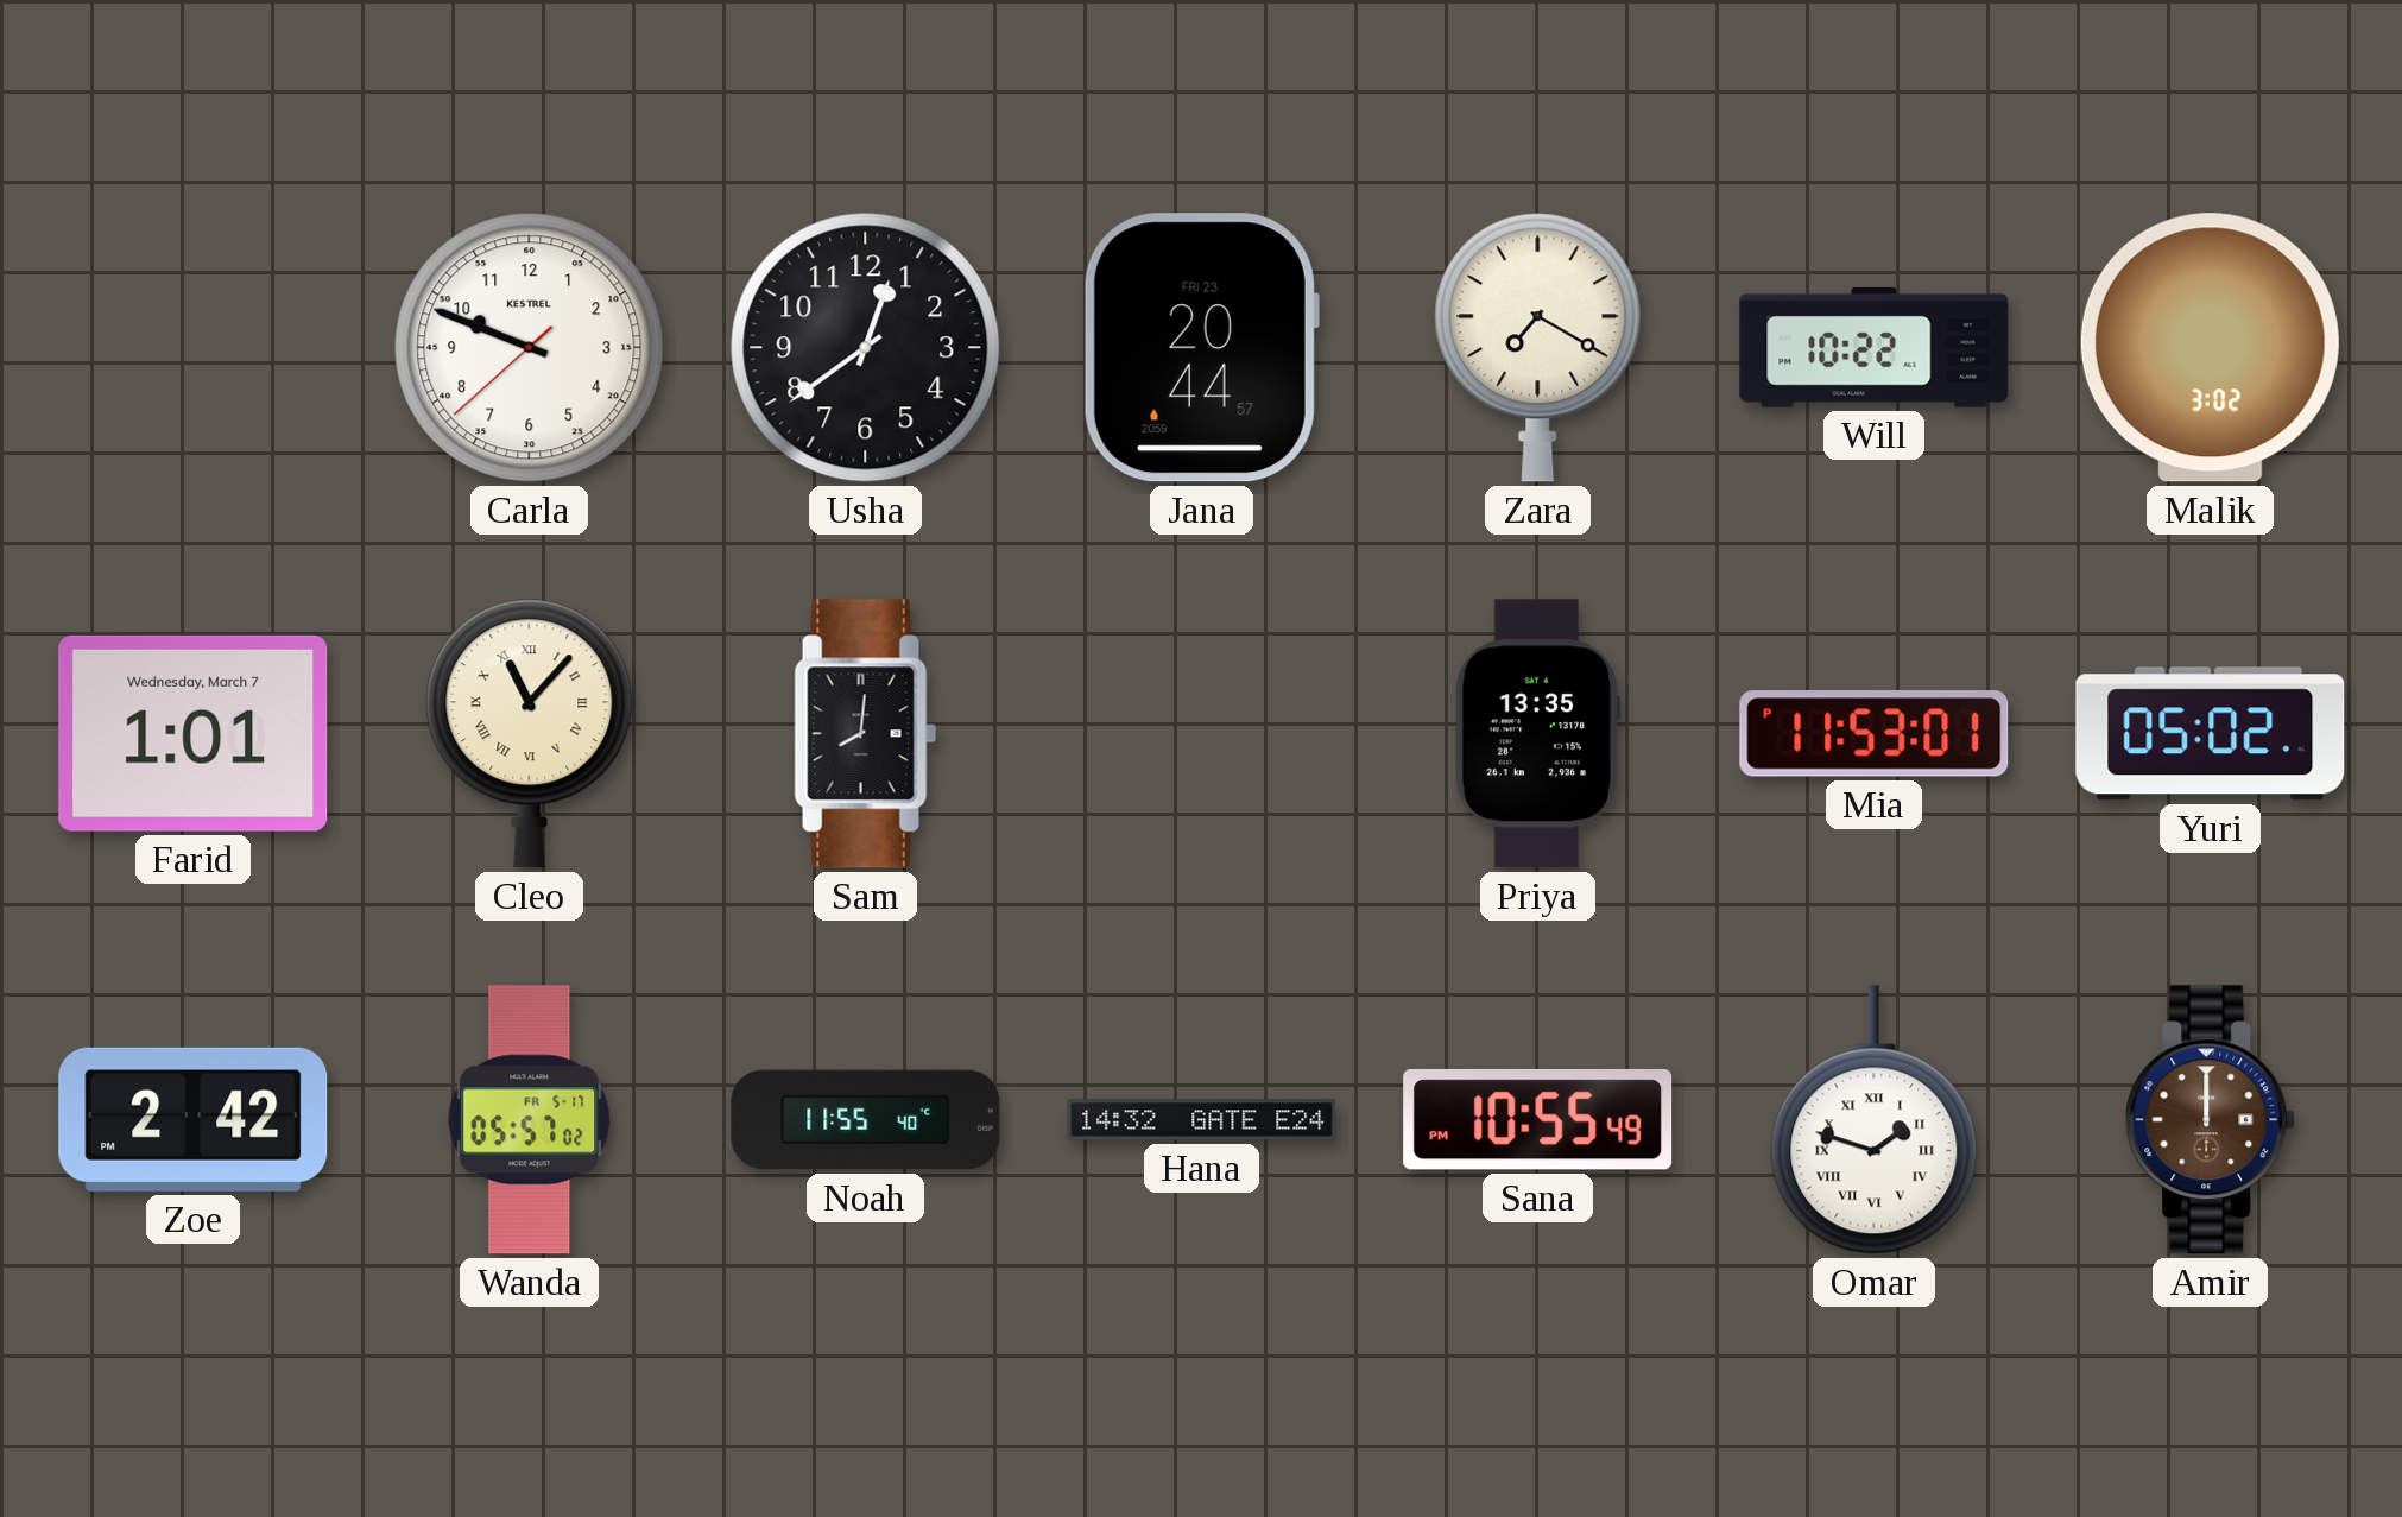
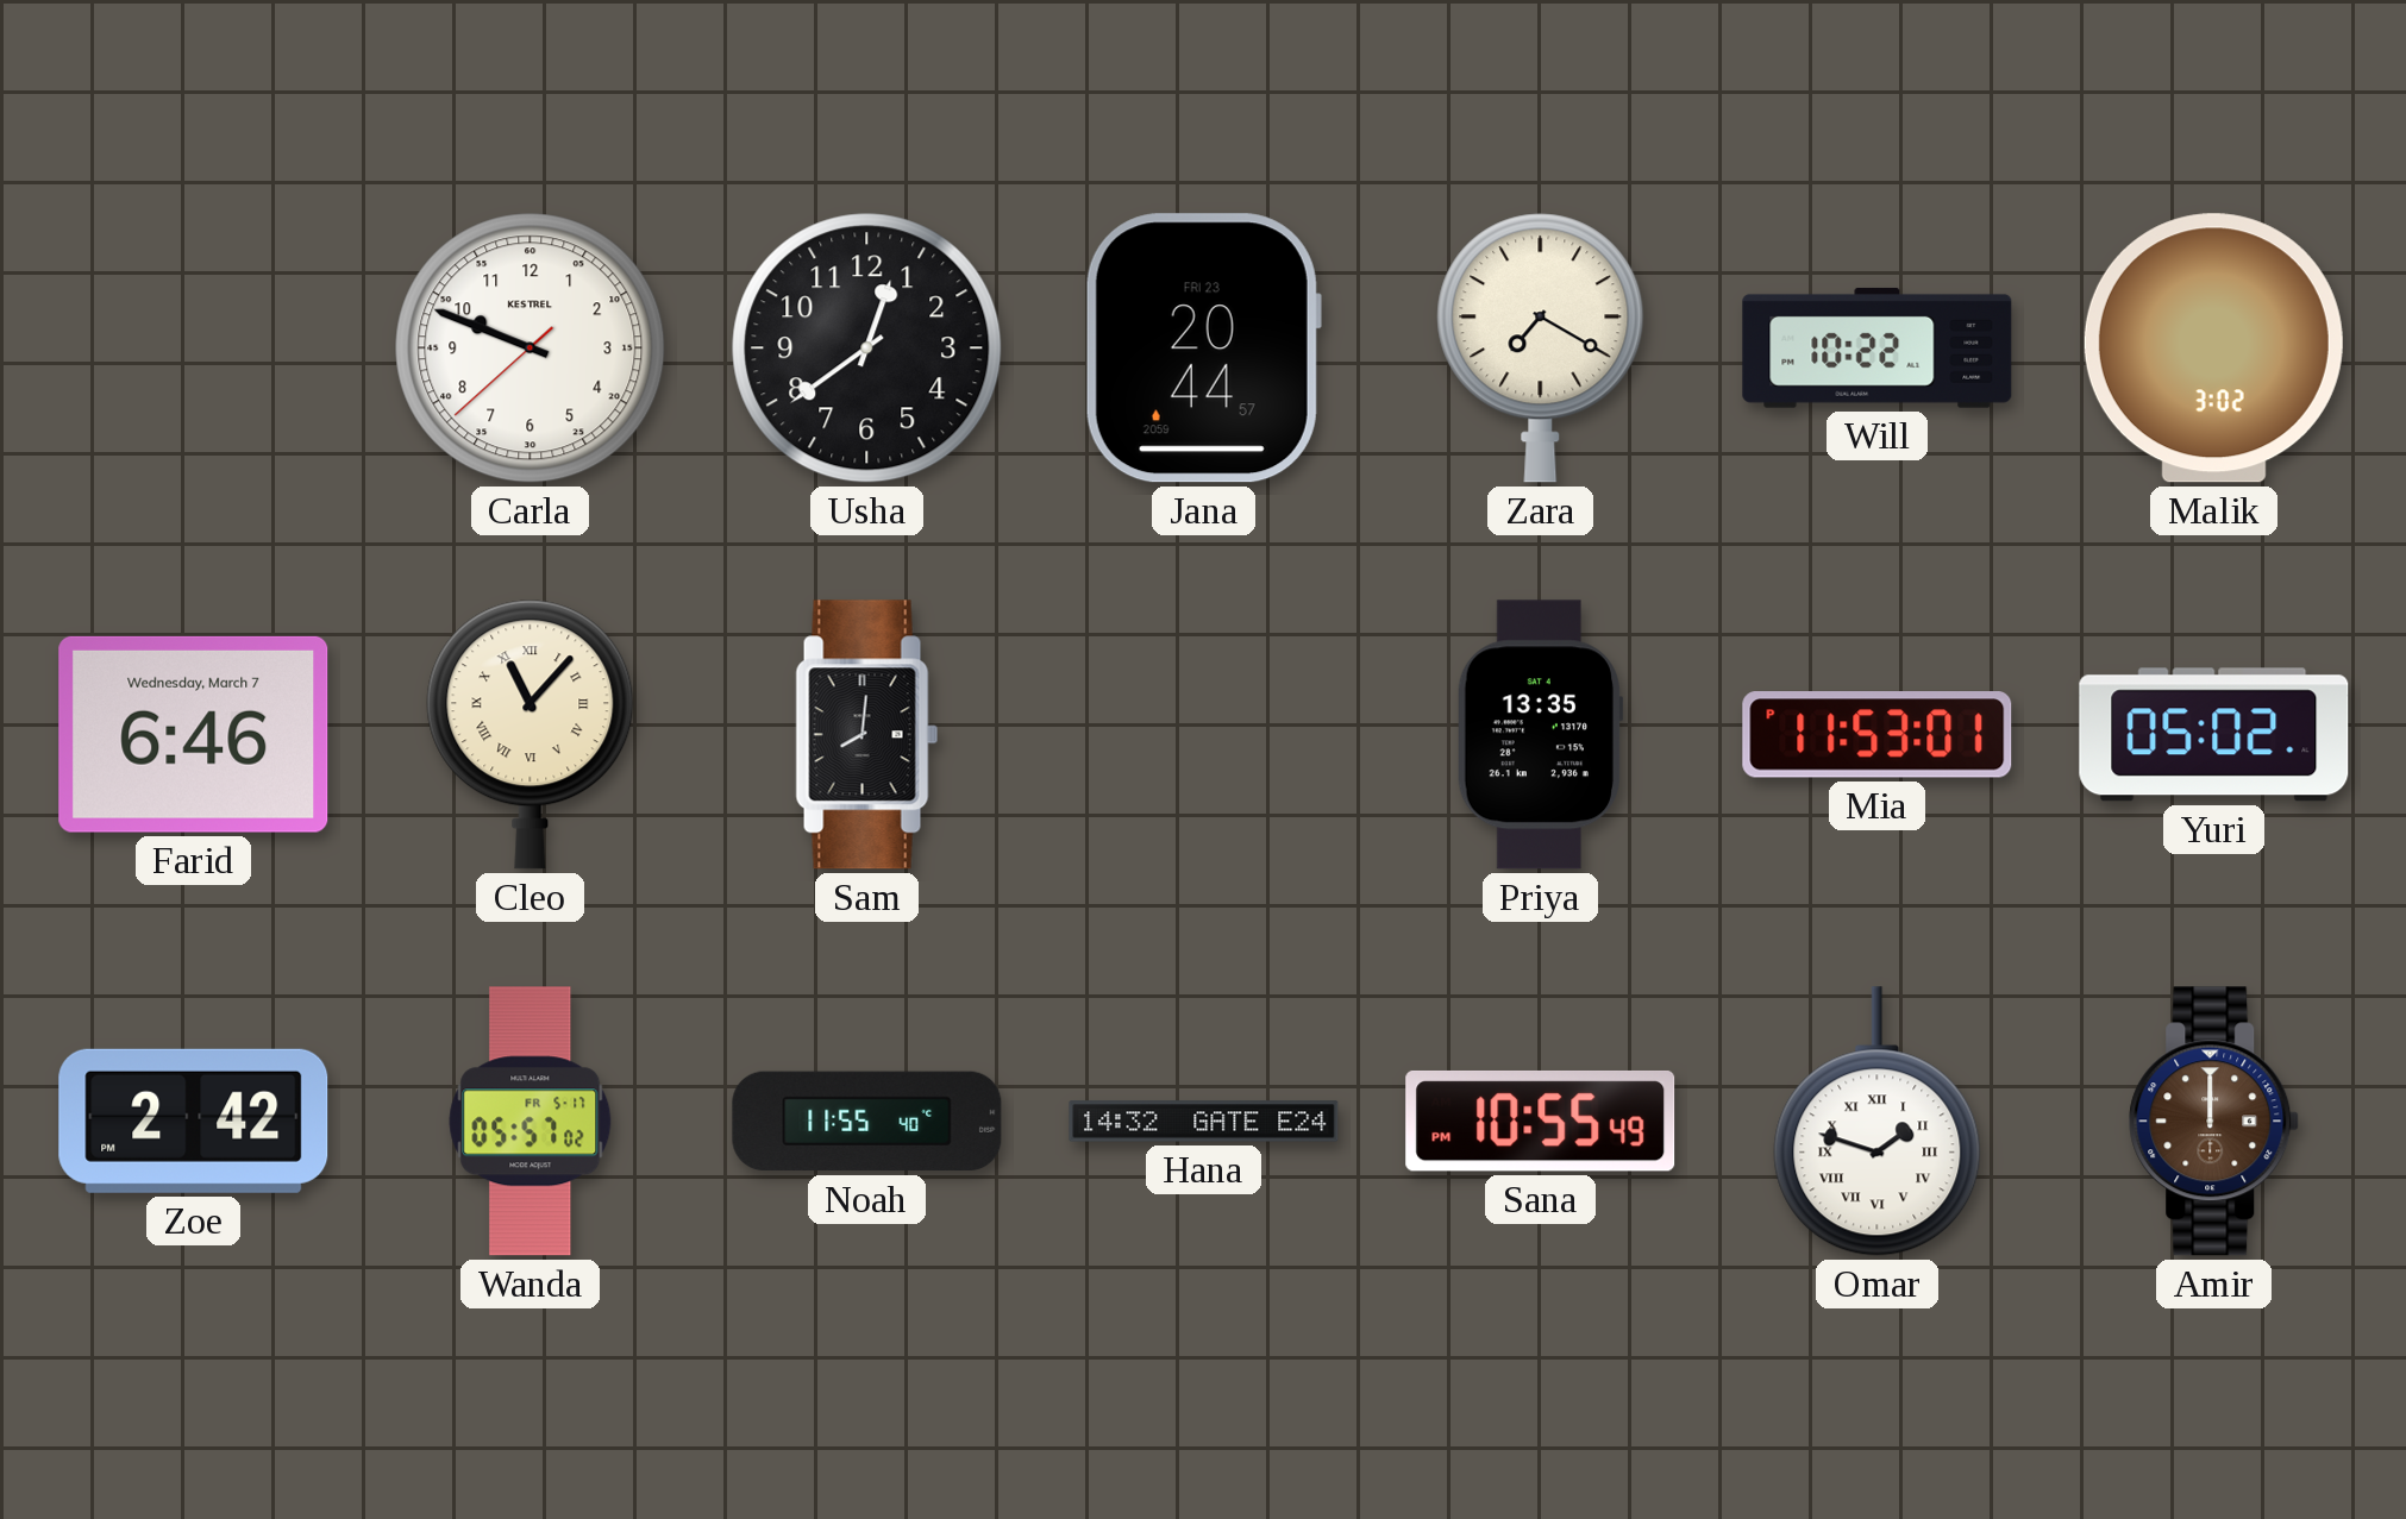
Farid: 1:01 -> 6:46 (194, 734)
